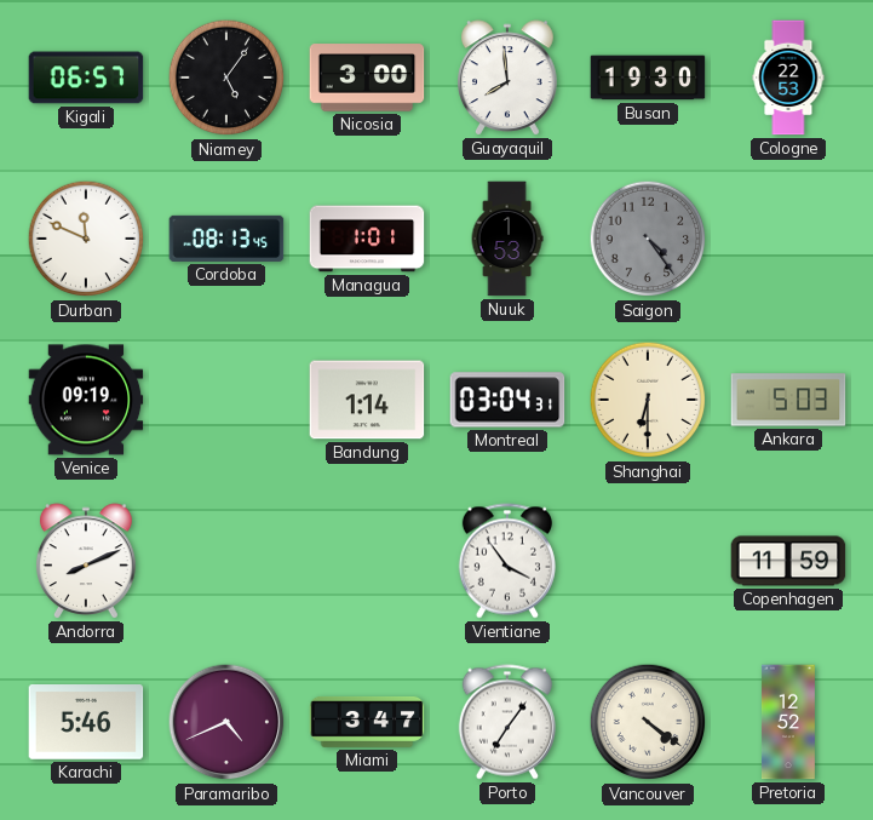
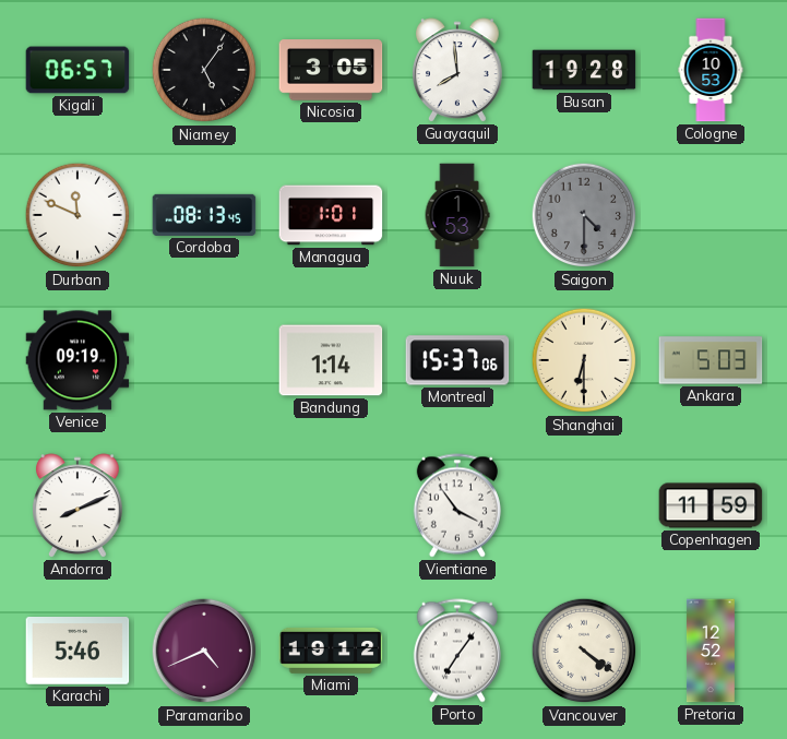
Nicosia: 3:00 -> 3:05 (331, 70)
Busan: 19:30 -> 19:28 (584, 70)
Cologne: 22:53 -> 10:53 (711, 70)
Saigon: 4:24 -> 4:30 (584, 215)
Montreal: 03:04 -> 15:37 (457, 360)
Miami: 3:47 -> 19:12 (331, 651)
